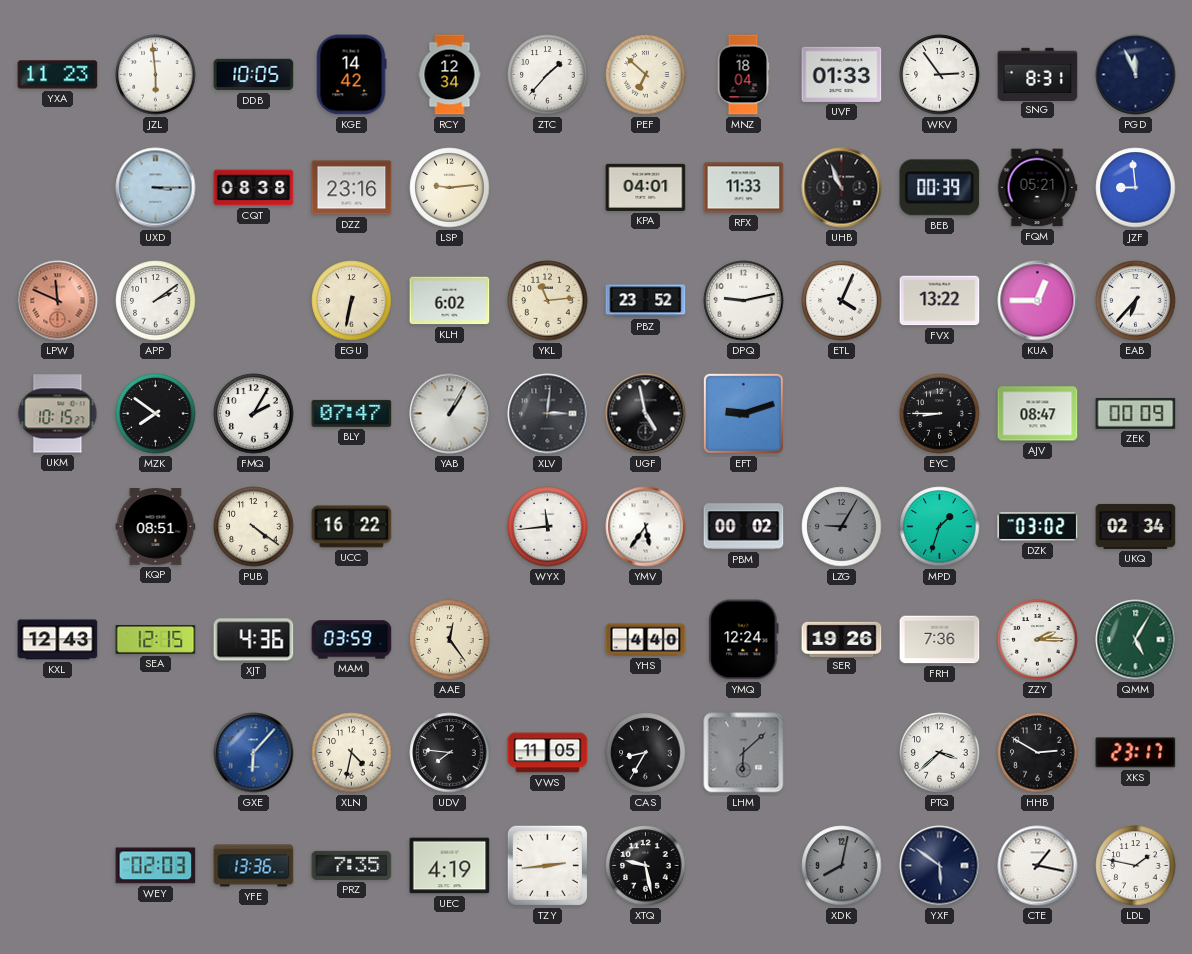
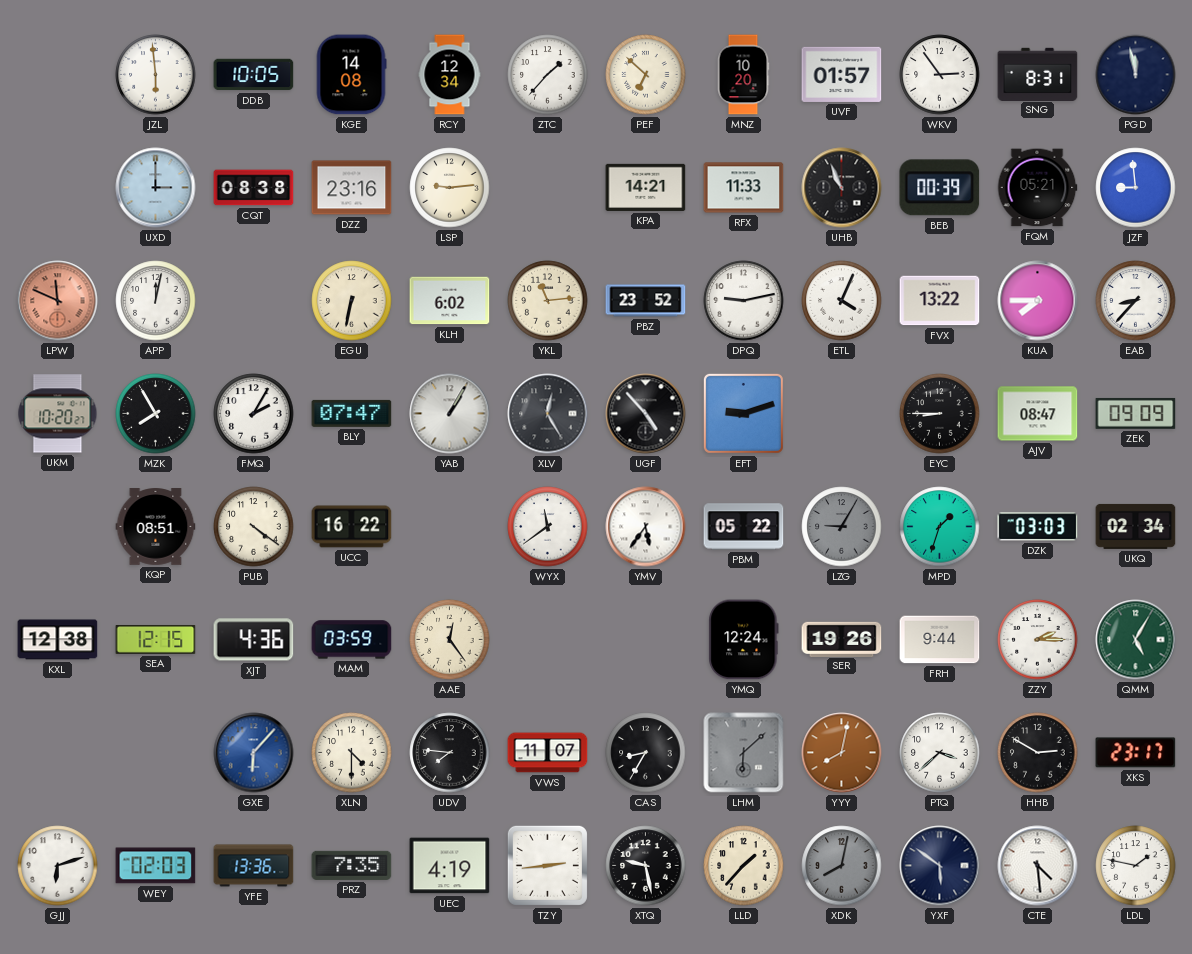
YXA: 11:23 -> none (58, 75)
KGE: 14:42 -> 14:08 (351, 75)
MNZ: 18:04 -> 10:20 (743, 75)
UVF: 01:33 -> 01:57 (842, 74)
PGD: 11:56 -> 11:58 (1136, 75)
UXD: 3:15 -> 3:00 (156, 188)
KPA: 04:01 -> 14:21 (646, 187)
APP: 2:09 -> 12:02 (156, 301)
KUA: 12:45 -> 7:45 (1038, 301)
EAB: 6:37 -> 8:37 (1136, 301)
UKM: 10:15 -> 10:20 (58, 414)
MZK: 7:51 -> 7:55 (156, 414)
XLV: 3:01 -> 12:25 (548, 414)
UGF: 4:58 -> 4:53 (646, 414)
ZEK: 00:09 -> 09:09 (1136, 413)
WYX: 11:44 -> 11:39 (548, 527)
PBM: 00:02 -> 05:22 (744, 527)
DZK: 03:02 -> 03:03 (1038, 527)
KXL: 12:43 -> 12:38 (58, 640)
YHS: 4:40 -> none (646, 640)
FRH: 7:36 -> 9:44 (940, 640)
XLN: 4:32 -> 4:30 (352, 753)
VWS: 11:05 -> 11:07 (548, 753)
YYY: none -> 8:02 (842, 753)
GJJ: none -> 6:12 (58, 866)
LLD: none -> 1:37 (744, 866)
CTE: 1:17 -> 4:29 (1038, 866)
